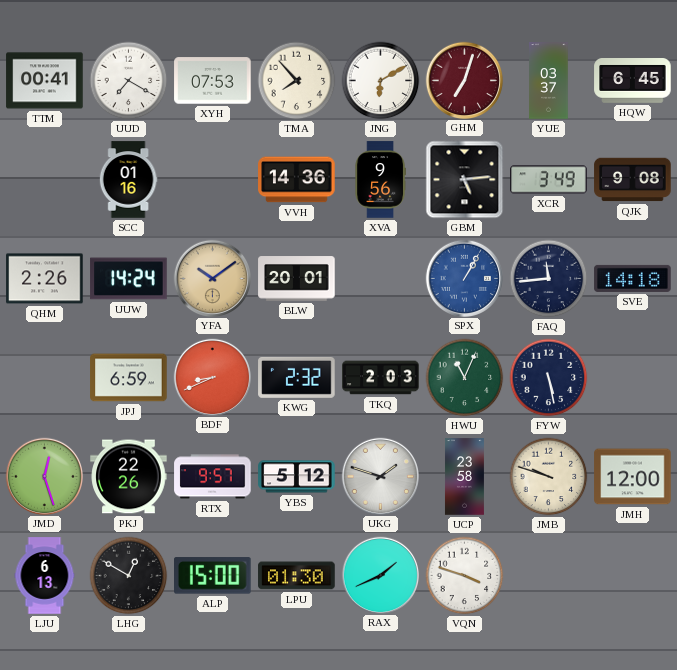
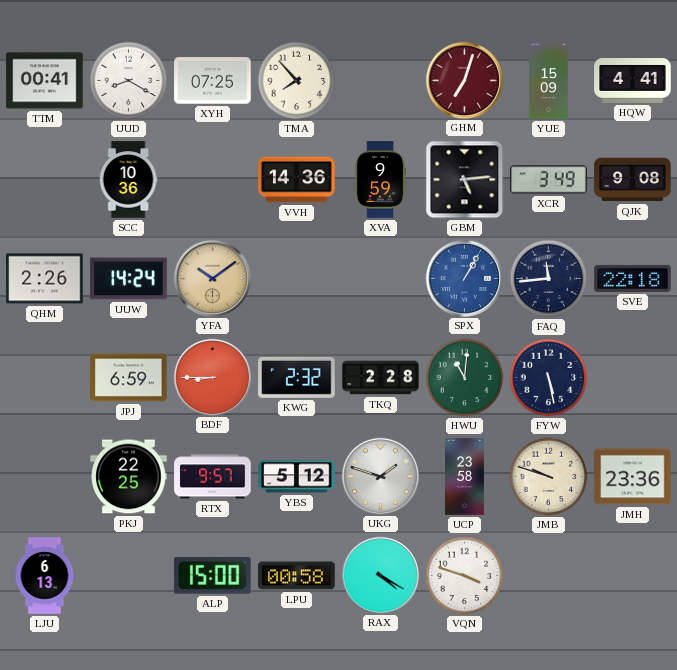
UUD: 7:20 -> 8:20 (129, 81)
XYH: 07:53 -> 07:25 (213, 81)
JNG: 6:10 -> none (381, 81)
YUE: 03:37 -> 15:09 (549, 81)
HQW: 6:45 -> 4:41 (633, 81)
SCC: 01:16 -> 10:36 (128, 180)
XVA: 9:56 -> 9:59 (380, 180)
BLW: 20:01 -> none (297, 279)
SVE: 14:18 -> 22:18 (633, 278)
BDF: 8:41 -> 8:45 (212, 377)
TKQ: 2:03 -> 2:28 (381, 378)
HWU: 11:04 -> 11:01 (465, 378)
JMD: 12:27 -> none (44, 476)
PKJ: 22:26 -> 22:25 (129, 477)
JMH: 12:00 -> 23:36 (633, 477)
LHG: 12:50 -> none (129, 576)
LPU: 01:30 -> 00:58 (297, 576)
RAX: 1:41 -> 4:20 (380, 575)
